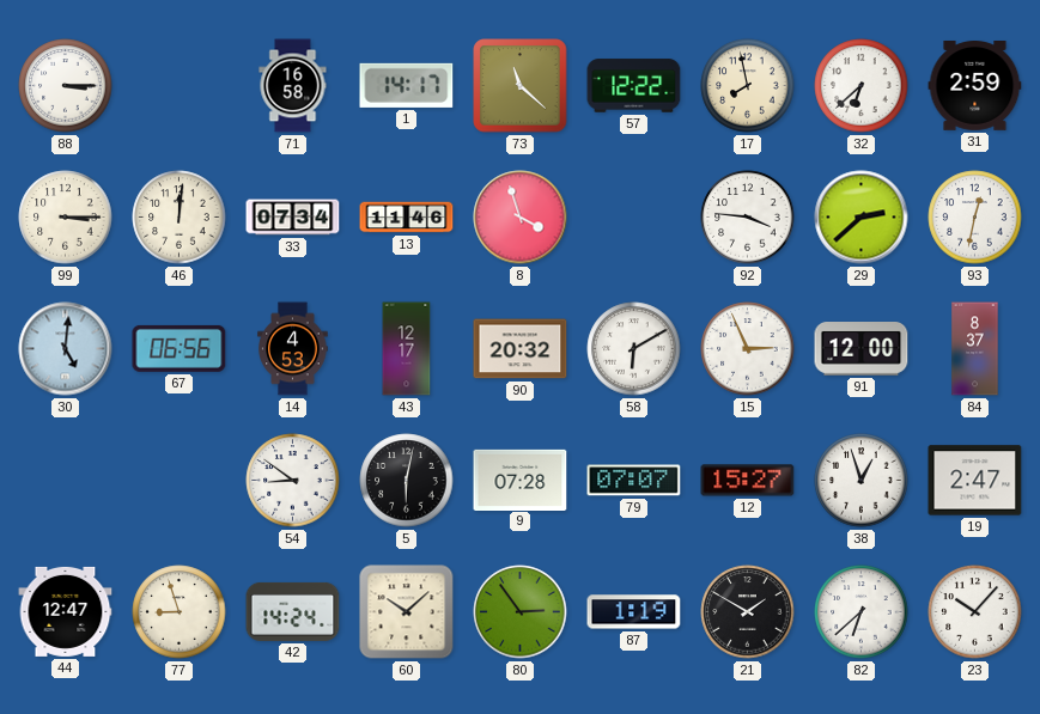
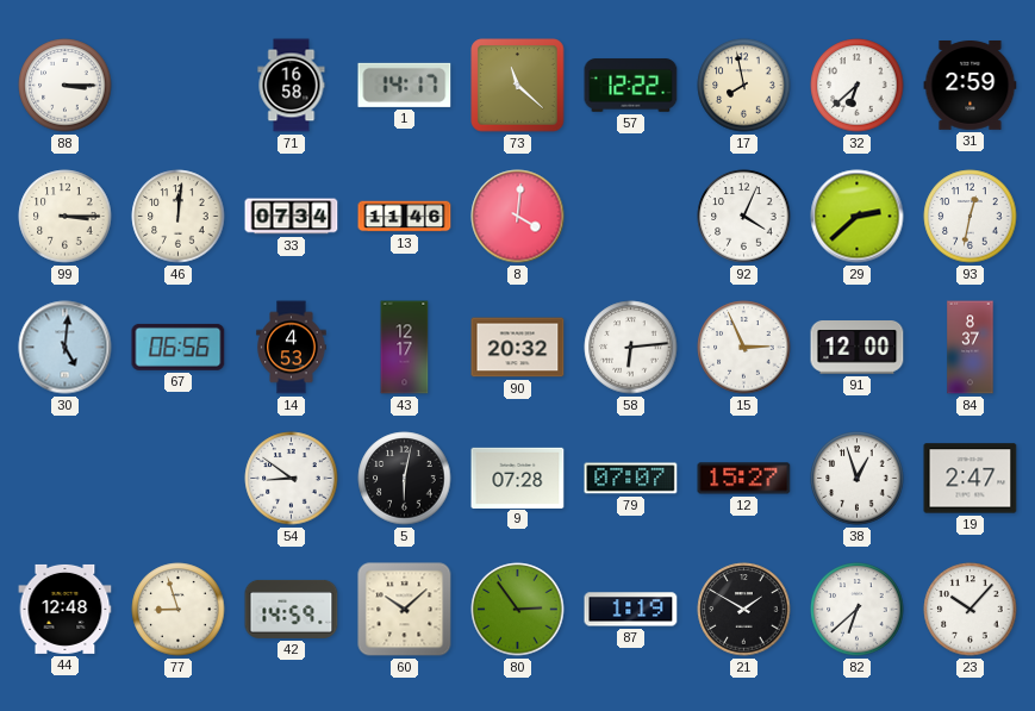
8: 3:57 -> 4:01 (518, 217)
92: 3:46 -> 4:04 (744, 217)
58: 6:10 -> 6:14 (631, 348)
44: 12:47 -> 12:48 (66, 609)
42: 14:24 -> 14:59 (292, 609)
